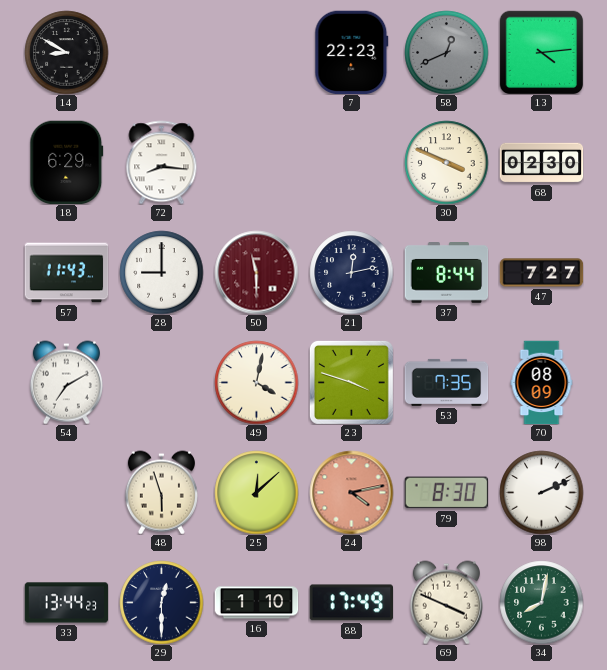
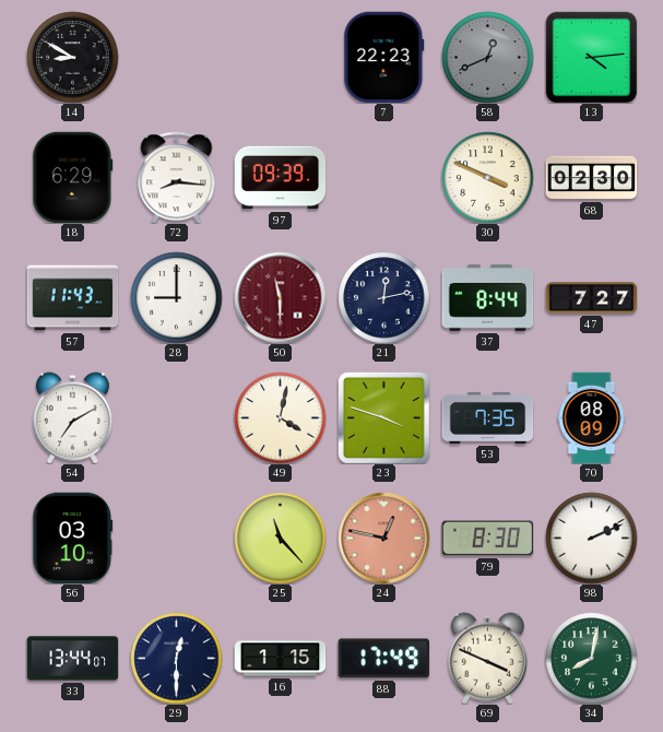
97: none -> 09:39 (280, 178)
56: none -> 03:10 (73, 538)
48: 5:57 -> none (161, 492)
25: 12:08 -> 11:23 (280, 538)
24: 4:13 -> 12:47 (383, 538)
33: 13:44:23 -> 13:44:07 (72, 659)
16: 1:10 -> 1:15 (280, 659)
